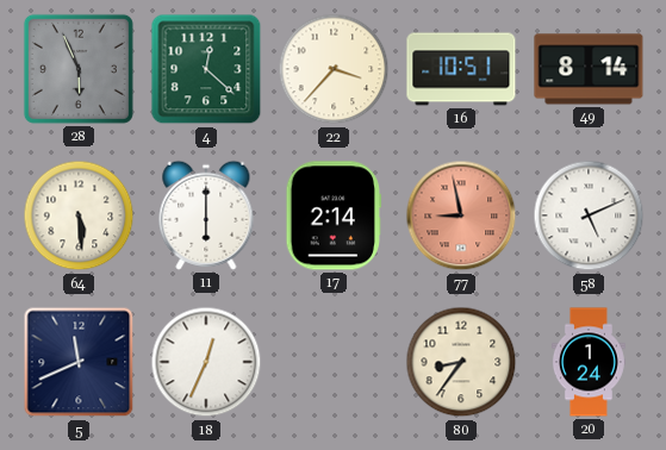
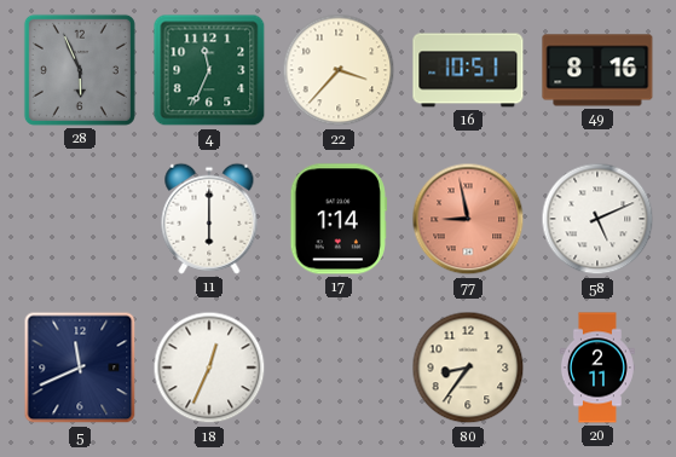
4: 12:22 -> 11:34 (209, 70)
49: 8:14 -> 8:16 (597, 70)
64: 5:29 -> none (79, 215)
17: 2:14 -> 1:14 (337, 219)
20: 1:24 -> 2:11 (597, 368)
